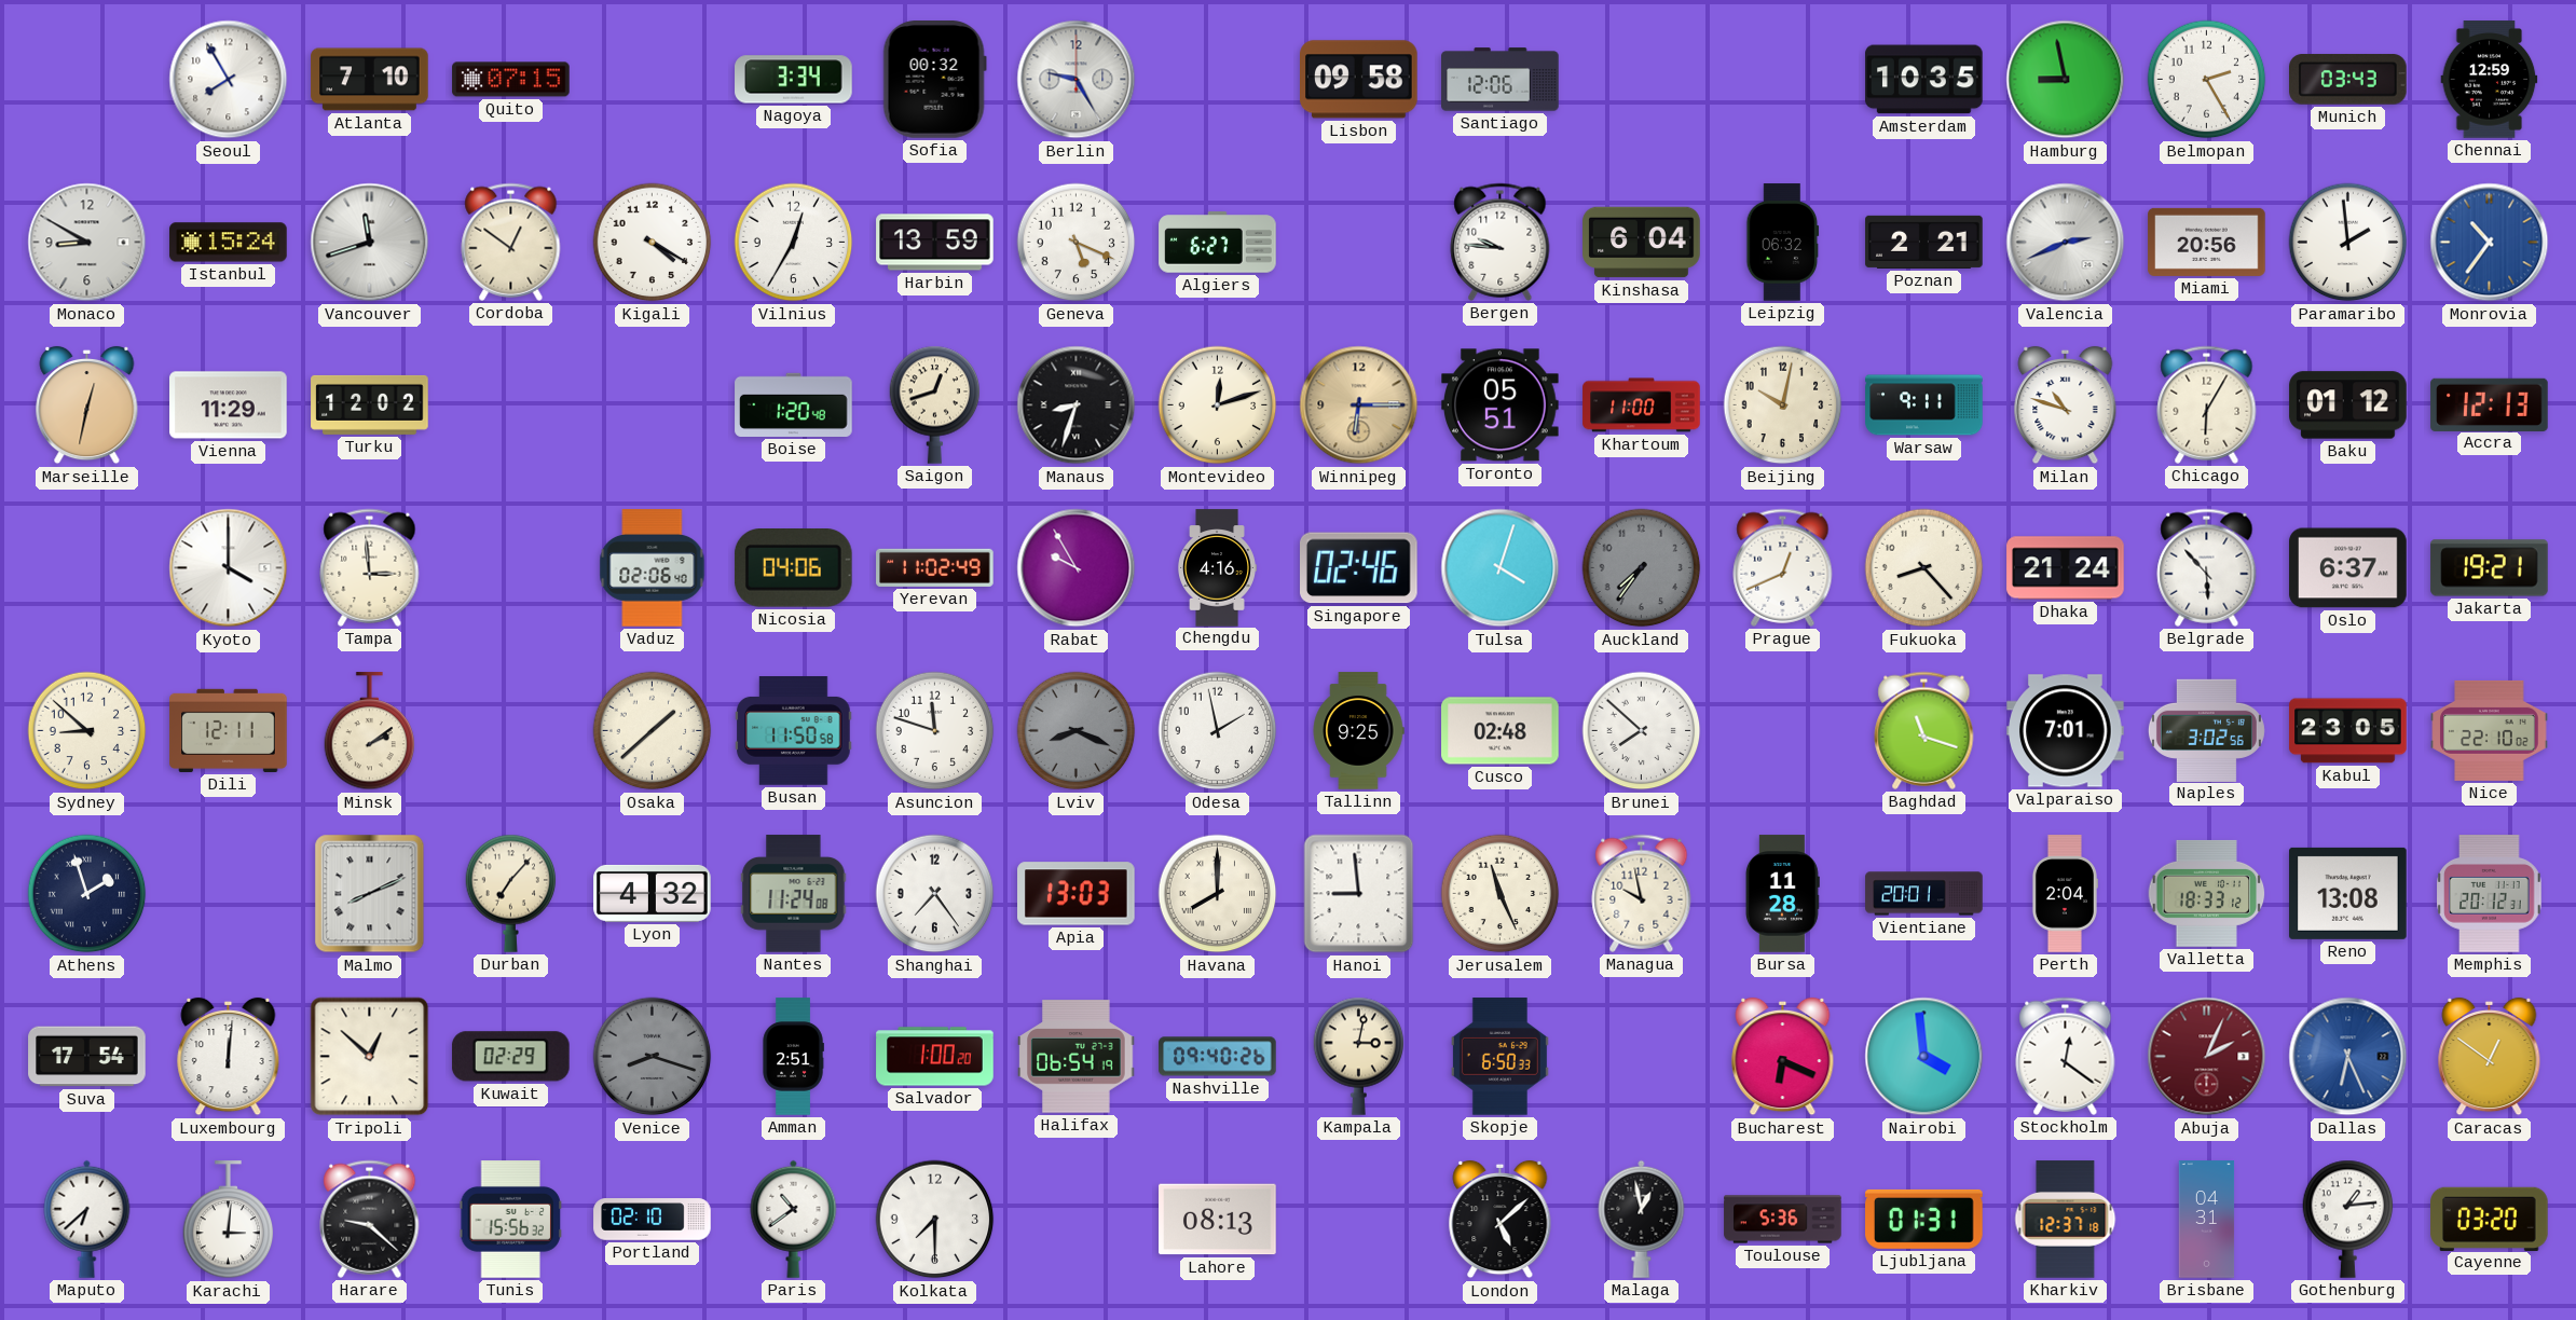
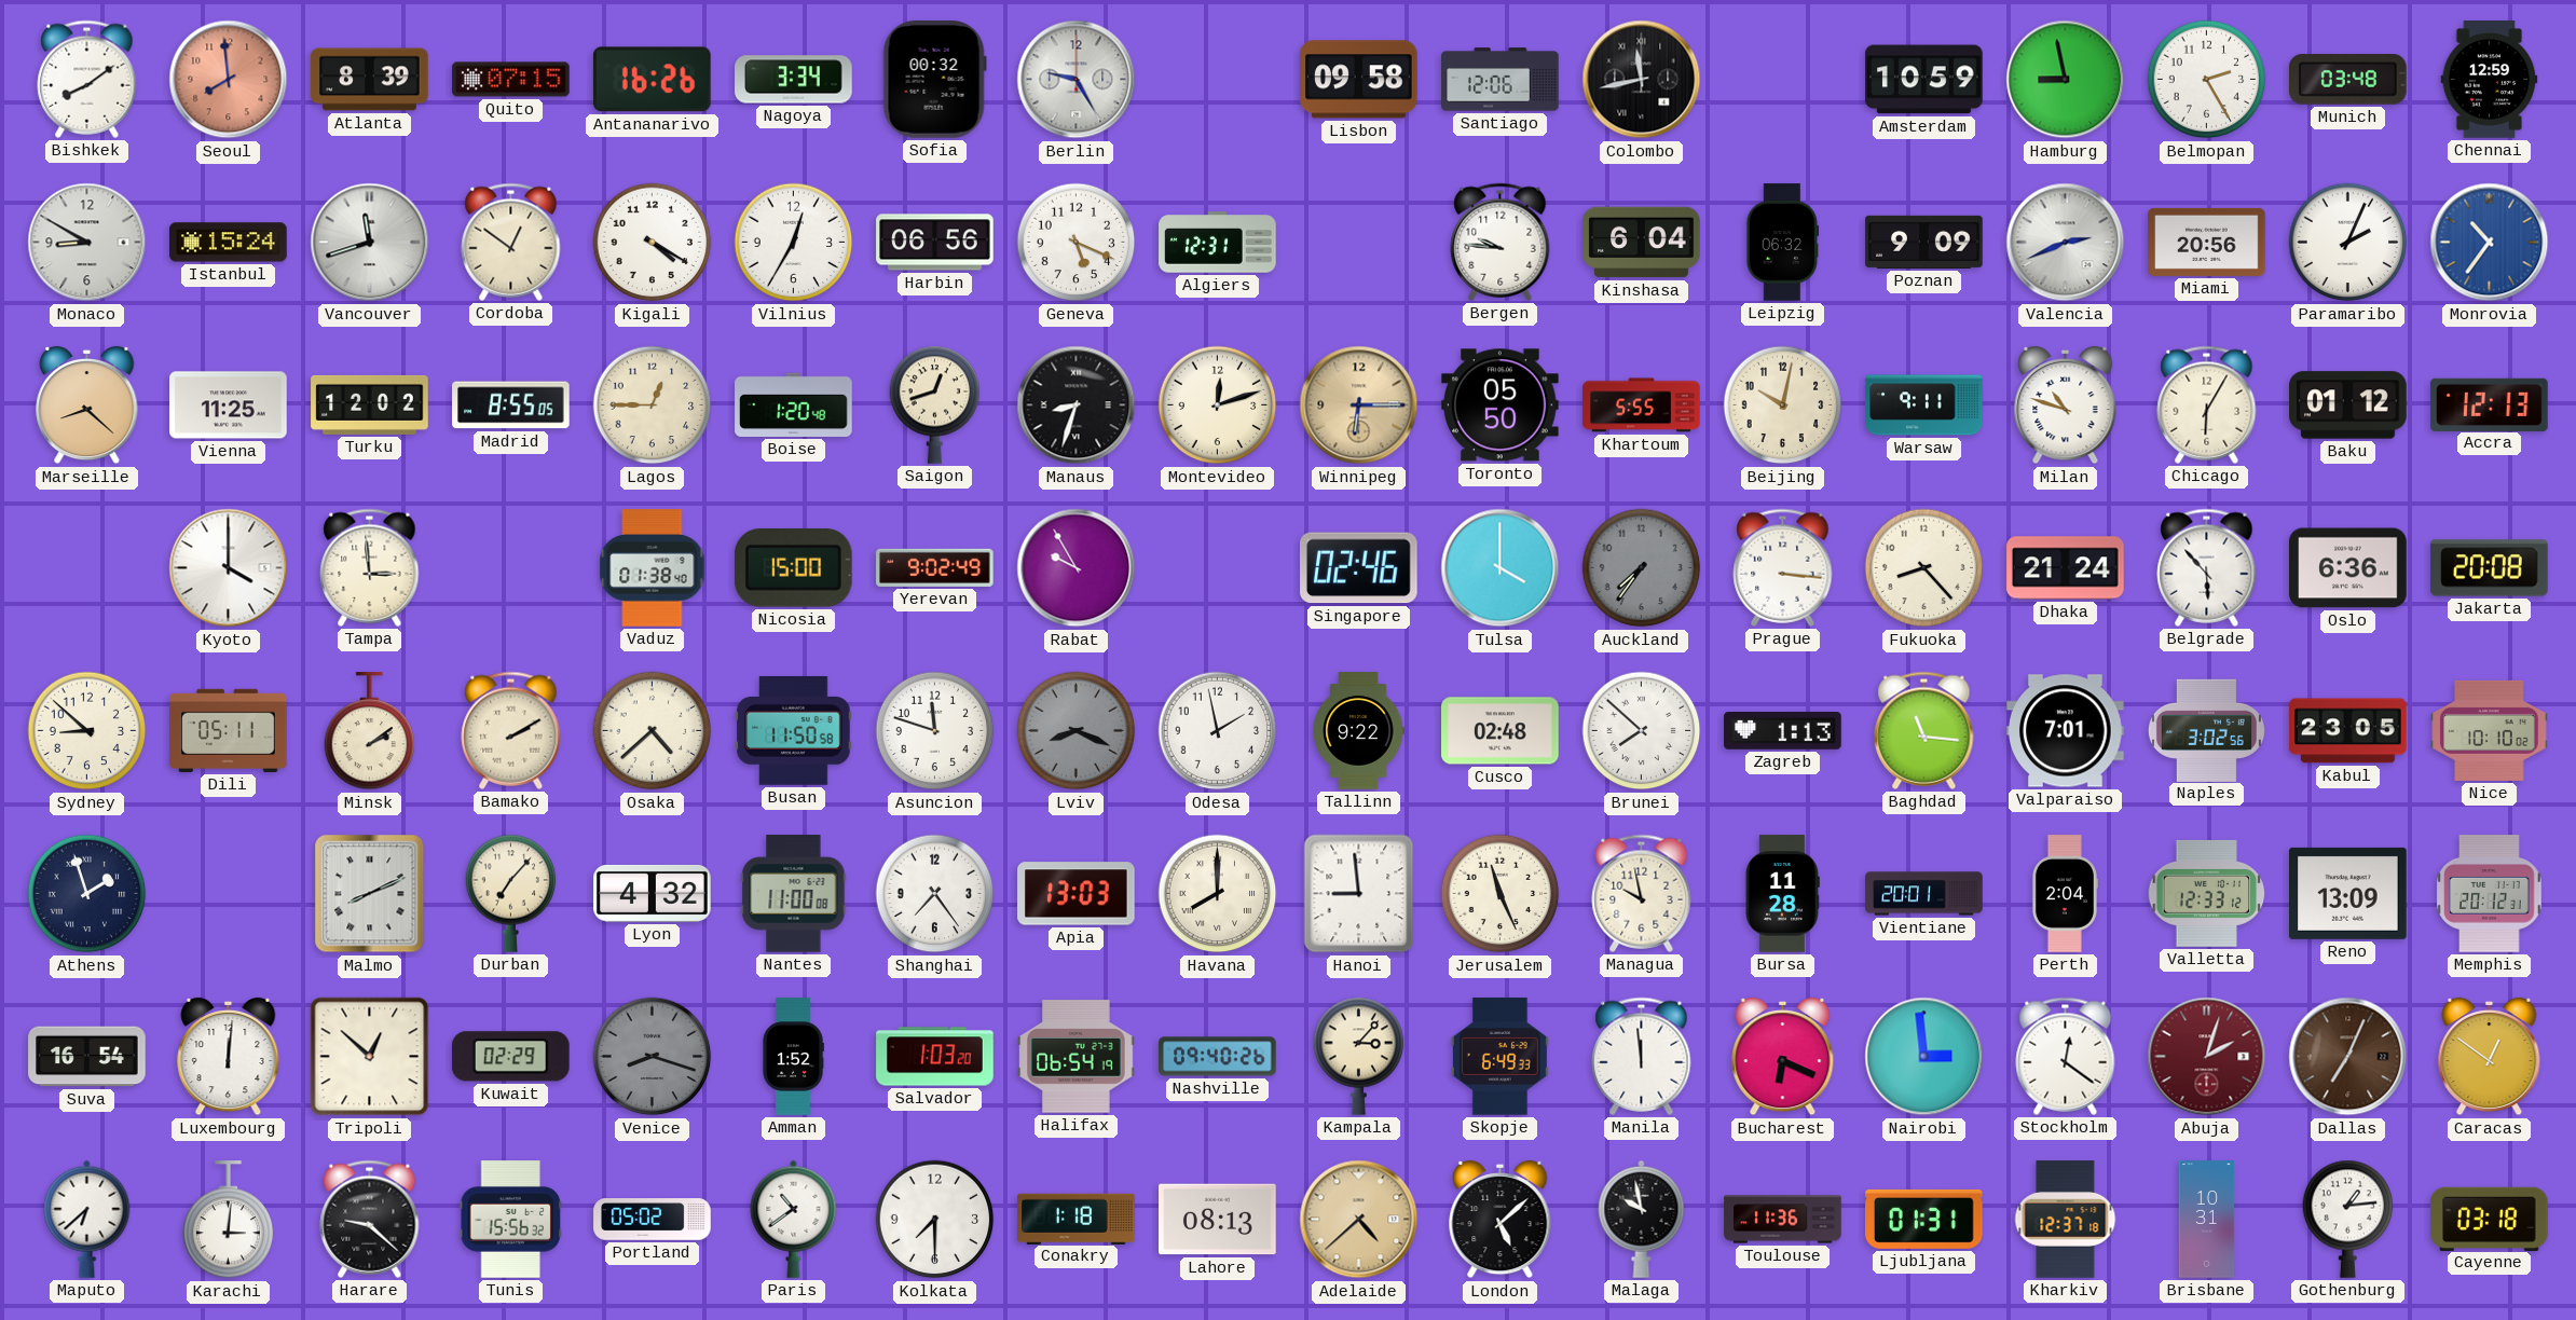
Bishkek: none -> 8:09 (87, 79)
Seoul: 7:55 -> 7:59 (229, 80)
Seoul dial: white -> salmon (229, 80)
Atlanta: 7:10 -> 8:39 (370, 80)
Antananarivo: none -> 16:26 (652, 80)
Colombo: none -> 11:43 (1642, 80)
Amsterdam: 10:35 -> 10:59 (1924, 80)
Munich: 03:43 -> 03:48 (2348, 80)
Harbin: 13:59 -> 06:56 (935, 243)
Algiers: 6:27 -> 12:31 (1218, 243)
Poznan: 2:21 -> 9:09 (1924, 242)
Paramaribo: 1:59 -> 2:04 (2348, 243)
Marseille: 12:32 -> 8:22 (87, 405)
Vienna: 11:29 -> 11:25 (229, 405)
Madrid: none -> 8:55 (511, 405)
Lagos: none -> 12:45 (653, 405)
Toronto: 05:51 -> 05:50 (1501, 405)
Khartoum: 11:00 -> 5:55 (1642, 405)
Vaduz: 02:06 -> 01:38 (653, 568)
Nicosia: 04:06 -> 15:00 (793, 568)
Yerevan: 11:02 -> 9:02 (935, 567)
Chengdu: 4:16 -> none (1217, 568)
Tulsa: 4:03 -> 4:00 (1501, 568)
Prague: 12:41 -> 3:16 (1783, 567)
Oslo: 6:37 -> 6:36 (2348, 568)
Jakarta: 19:21 -> 20:08 (2490, 568)
Dili: 12:11 -> 05:11 (229, 730)
Bamako: none -> 2:10 (511, 730)
Osaka: 1:38 -> 4:38 (653, 731)
Tallinn: 9:25 -> 9:22 (1358, 731)
Zagreb: none -> 1:13 (1783, 731)
Baghdad: 11:18 -> 11:16 (1924, 730)
Nice: 22:10 -> 10:10 (2490, 730)
Nantes: 11:24 -> 11:00 (794, 894)
Valletta: 18:33 -> 12:33 (2207, 893)
Reno: 13:08 -> 13:09 (2348, 893)
Suva: 17:54 -> 16:54 (87, 1057)
Amman: 2:51 -> 1:52 (793, 1057)
Salvador: 1:00 -> 1:03 (935, 1057)
Kampala: 3:02 -> 3:07 (1359, 1056)
Skopje: 6:50 -> 6:49 (1499, 1057)
Manila: none -> 11:59 (1642, 1056)
Nairobi: 3:59 -> 2:59 (1924, 1057)
Abuja: 2:04 -> 2:03 (2207, 1057)
Dallas: 6:26 -> 7:04 (2348, 1057)
Dallas dial: blue -> brown (2348, 1057)
Portland: 02:10 -> 05:02 (653, 1220)
Conakry: none -> 1:18 (1077, 1219)
Adelaide: none -> 4:38 (1359, 1220)
Malaga: 12:58 -> 9:58 (1642, 1219)
Toulouse: 5:36 -> 11:36 (1783, 1220)
Brisbane: 04:31 -> 10:31 (2207, 1220)
Cayenne: 03:20 -> 03:18 (2490, 1219)
